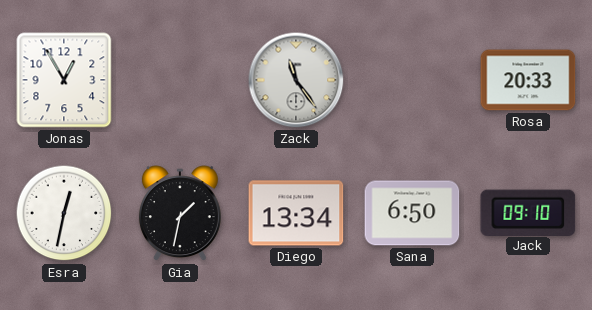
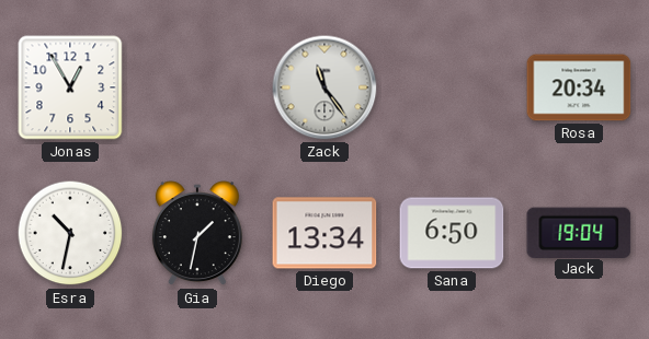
Rosa: 20:33 -> 20:34 (579, 87)
Esra: 12:32 -> 10:32 (70, 233)
Jack: 09:10 -> 19:04 (579, 232)
